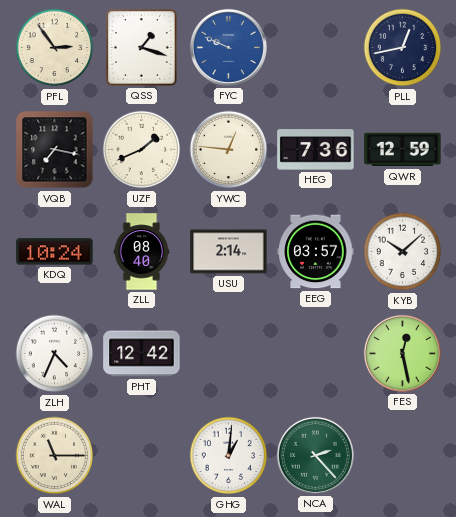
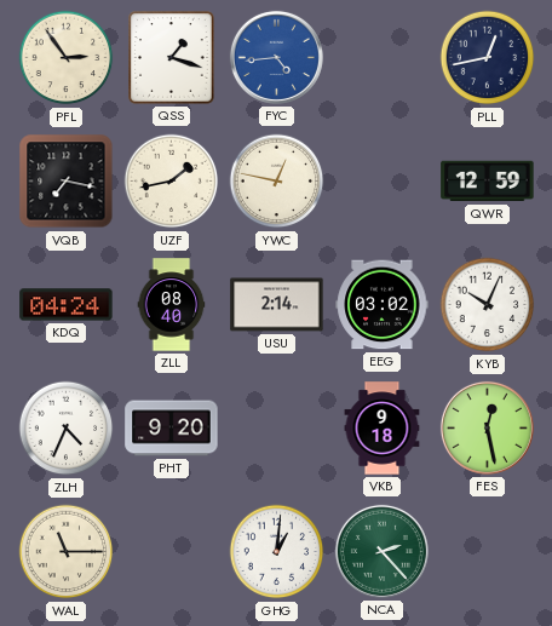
FYC: 9:49 -> 4:44 (276, 57)
UZF: 1:41 -> 1:43 (172, 182)
YWC: 12:46 -> 12:47 (277, 182)
HEG: 7:36 -> none (316, 150)
KDQ: 10:24 -> 04:24 (67, 305)
EEG: 03:57 -> 03:02 (383, 305)
KYB: 10:08 -> 10:04 (488, 305)
PHT: 12:42 -> 9:20 (172, 429)
VKB: none -> 9:18 (383, 429)
